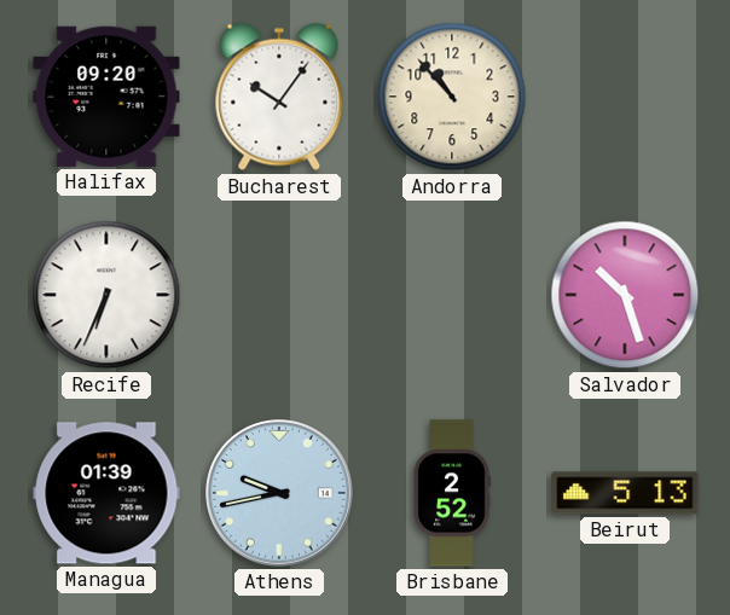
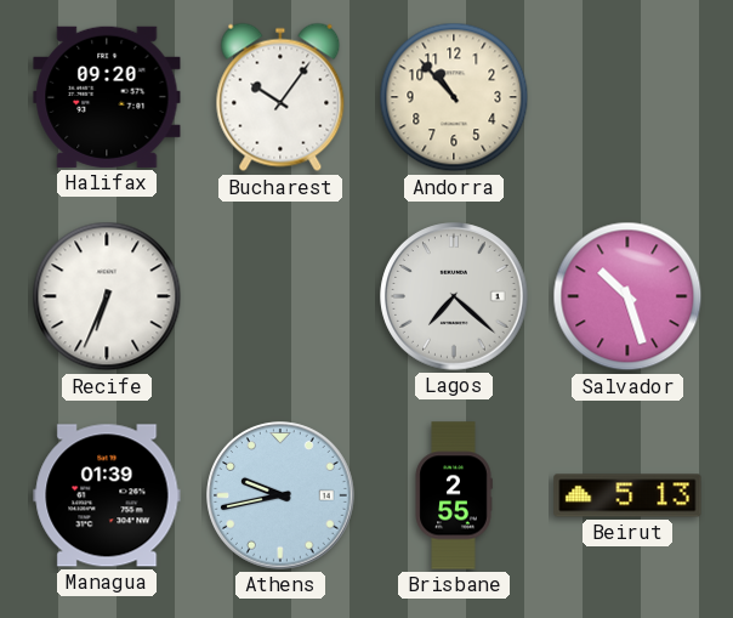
Lagos: none -> 7:22 (454, 296)
Brisbane: 2:52 -> 2:55 (454, 495)
